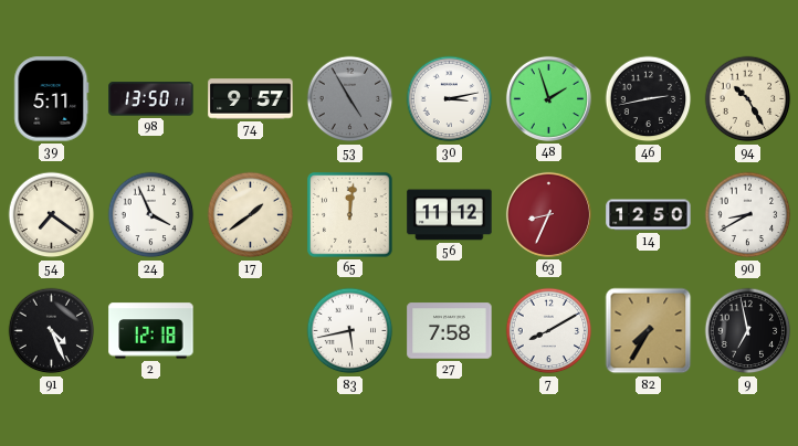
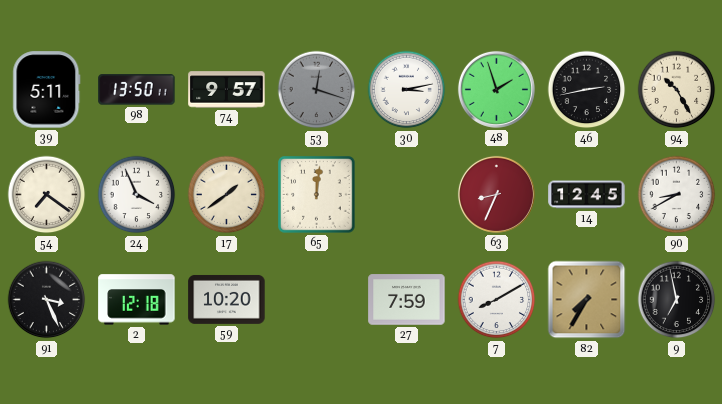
53: 4:55 -> 12:18 (317, 90)
56: 11:12 -> none (450, 215)
14: 12:50 -> 12:45 (587, 195)
91: 4:26 -> 3:26 (47, 300)
59: none -> 10:20 (227, 299)
83: 5:43 -> none (350, 331)
27: 7:58 -> 7:59 (407, 300)
